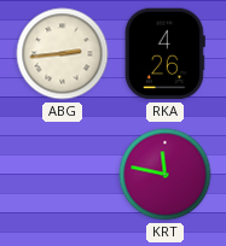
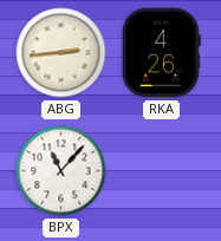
BPX: none -> 11:07 (61, 171)
KRT: 11:47 -> none (166, 175)
